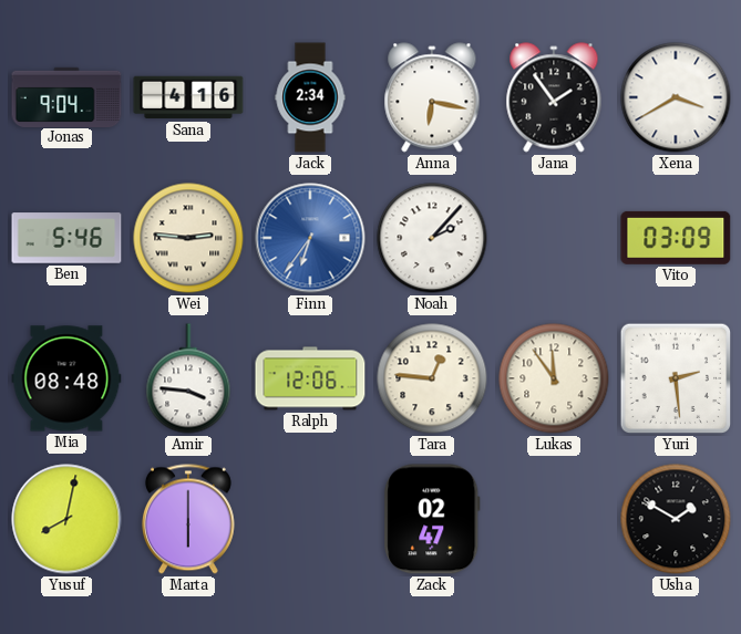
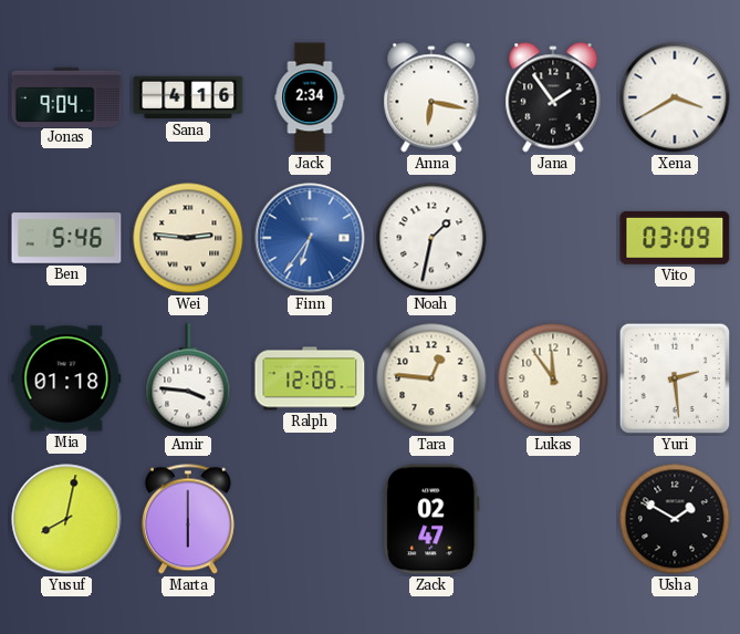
Noah: 2:07 -> 1:32 (431, 238)
Mia: 08:48 -> 01:18 (66, 378)
